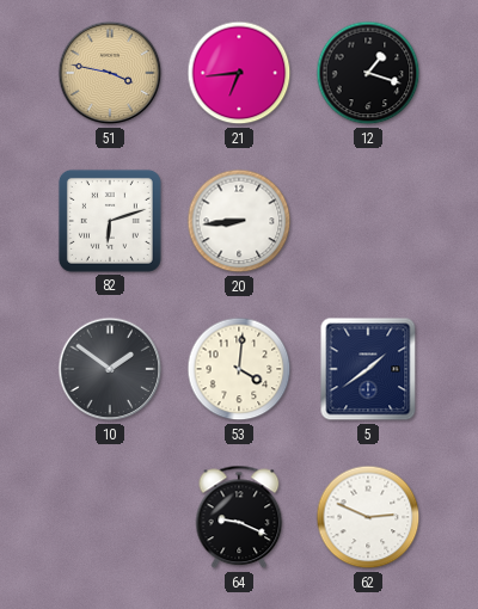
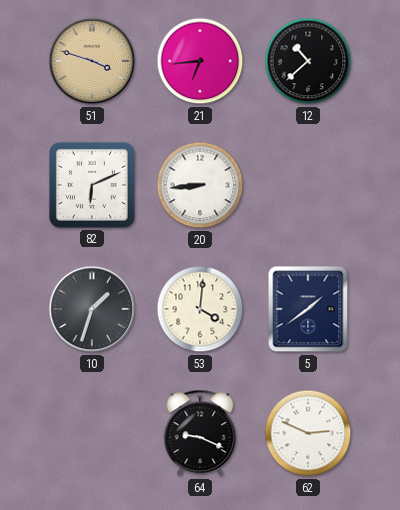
51: 3:47 -> 3:48 (92, 61)
12: 1:18 -> 10:38 (308, 61)
82: 6:12 -> 6:11 (92, 185)
10: 1:51 -> 1:33 (92, 309)
